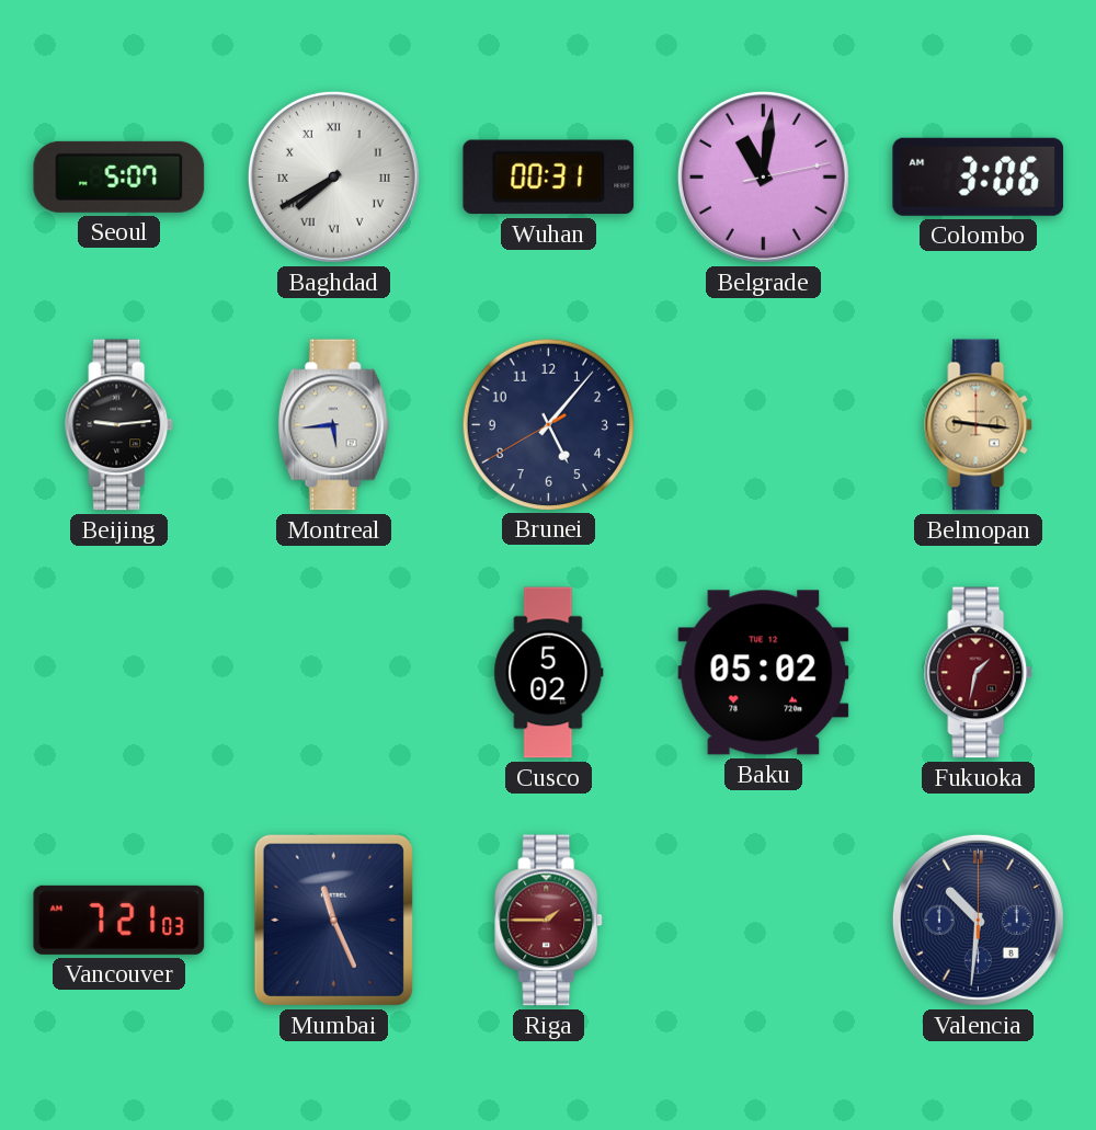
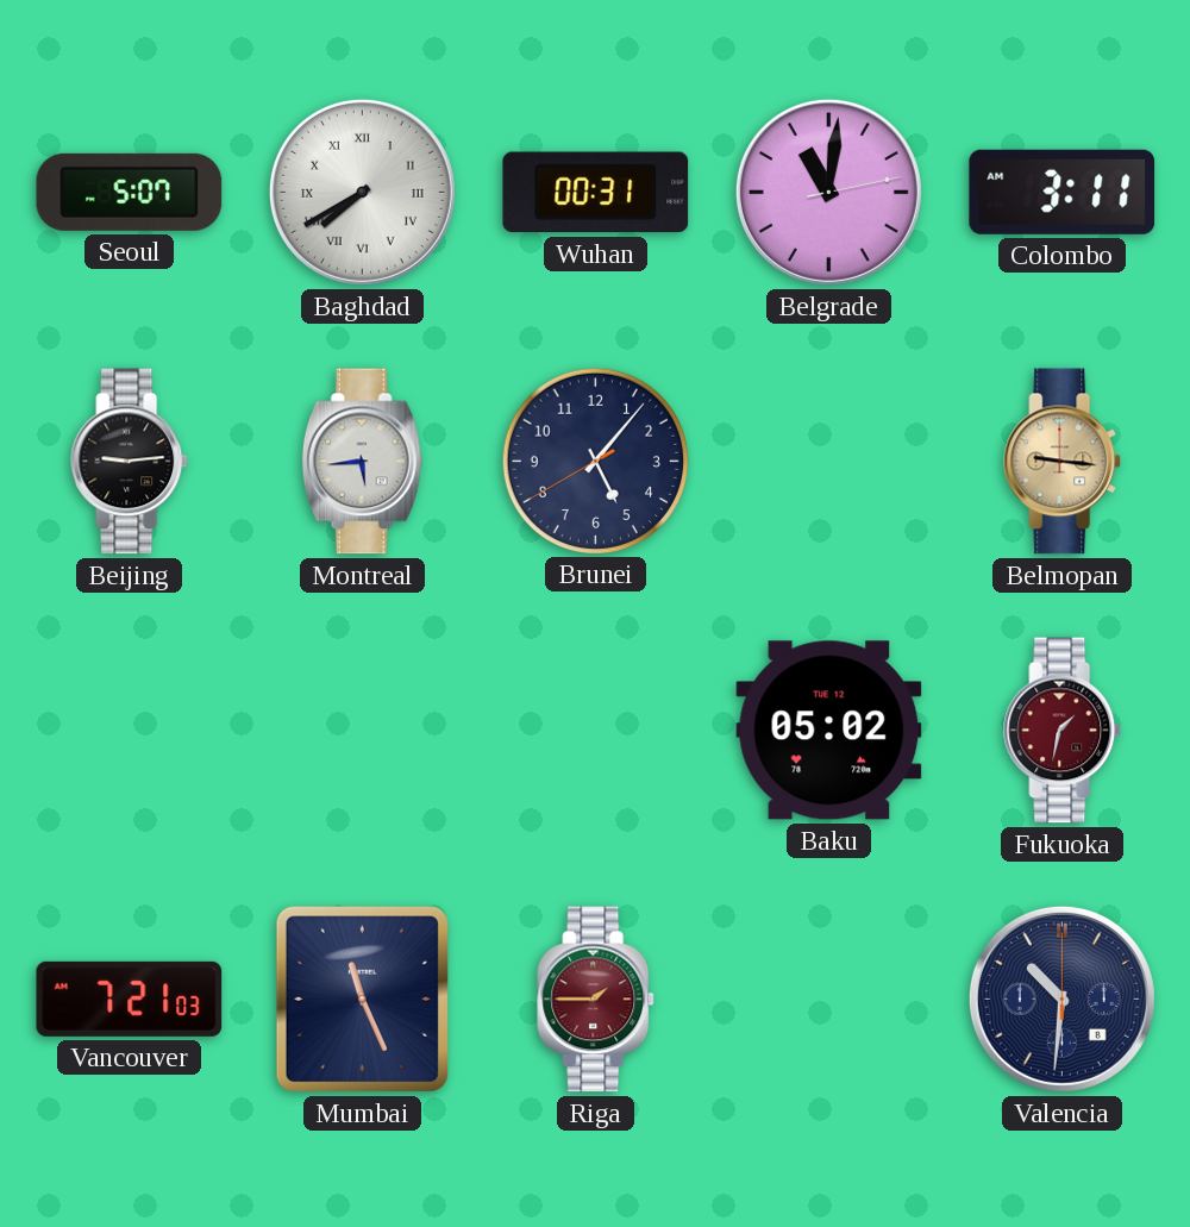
Colombo: 3:06 -> 3:11 (1063, 192)
Cusco: 5:02 -> none (549, 673)
